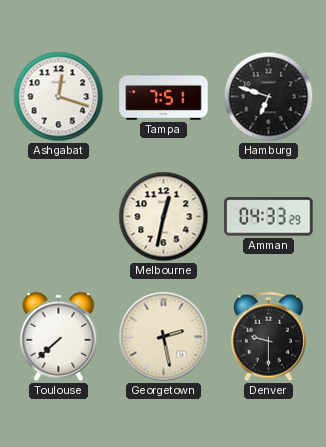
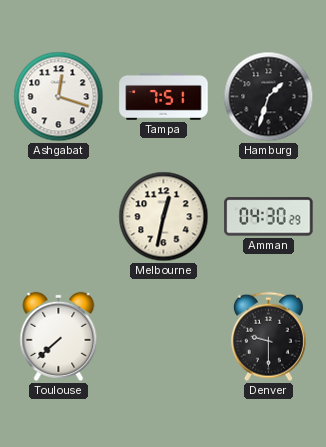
Hamburg: 6:48 -> 1:33 (269, 97)
Amman: 04:33 -> 04:30 (269, 217)
Georgetown: 2:28 -> none (164, 337)
